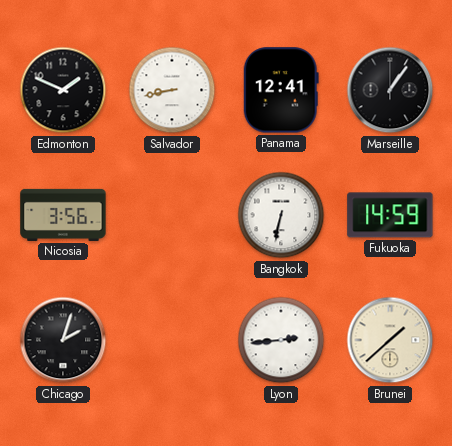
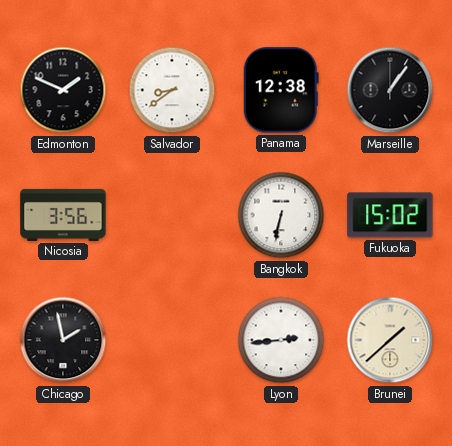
Salvador: 8:43 -> 8:39 (172, 90)
Panama: 12:41 -> 12:38 (281, 90)
Fukuoka: 14:59 -> 15:02 (390, 215)
Chicago: 2:03 -> 1:58 (63, 340)
